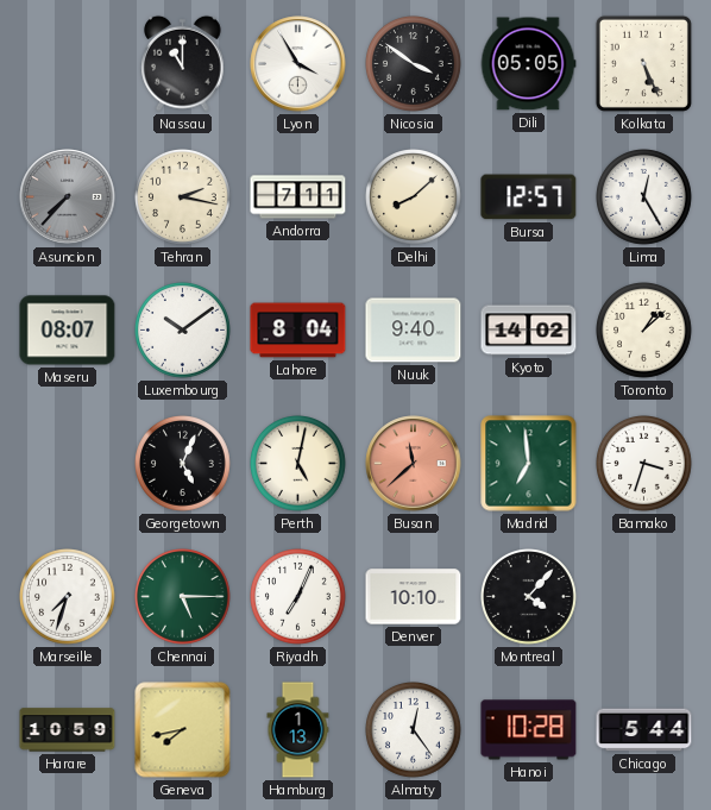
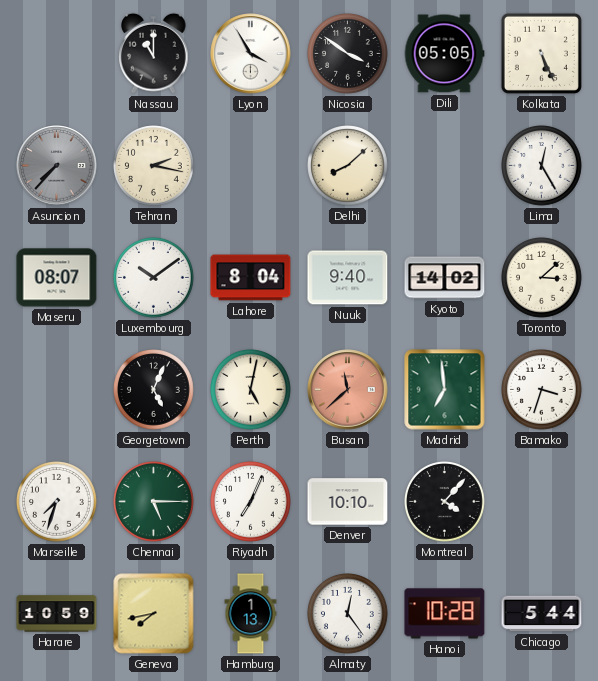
Andorra: 7:11 -> none (298, 197)
Bursa: 12:57 -> none (529, 197)
Toronto: 1:08 -> 3:08 (542, 278)
